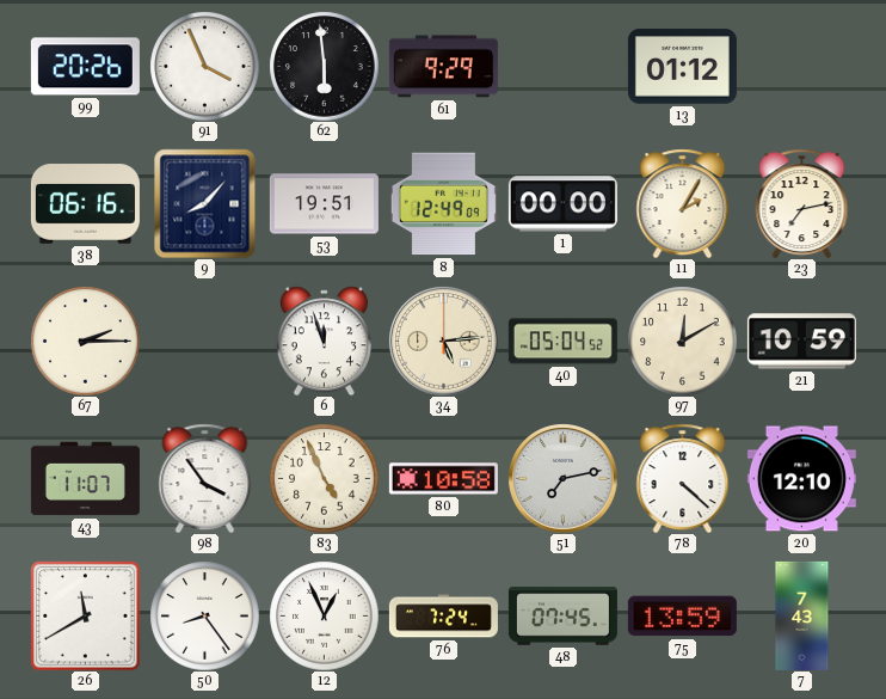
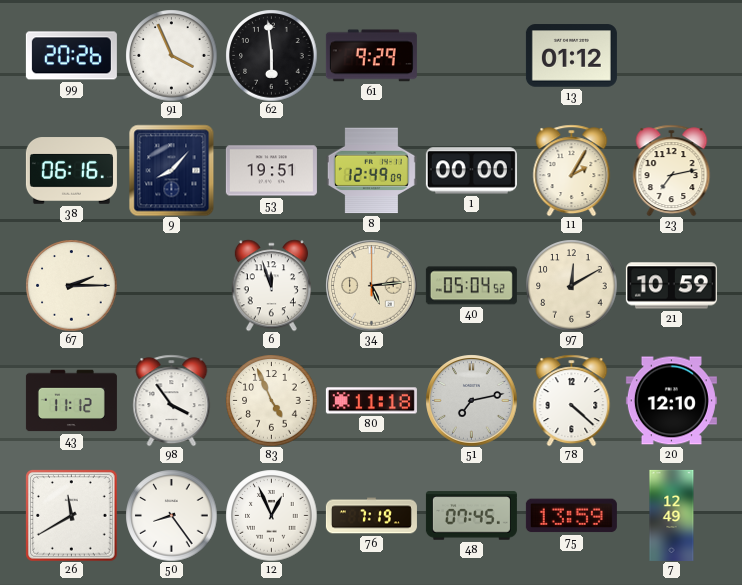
43: 11:07 -> 11:12 (71, 401)
80: 10:58 -> 11:18 (371, 401)
76: 7:24 -> 7:19 (371, 516)
7: 7:43 -> 12:49 (672, 515)
